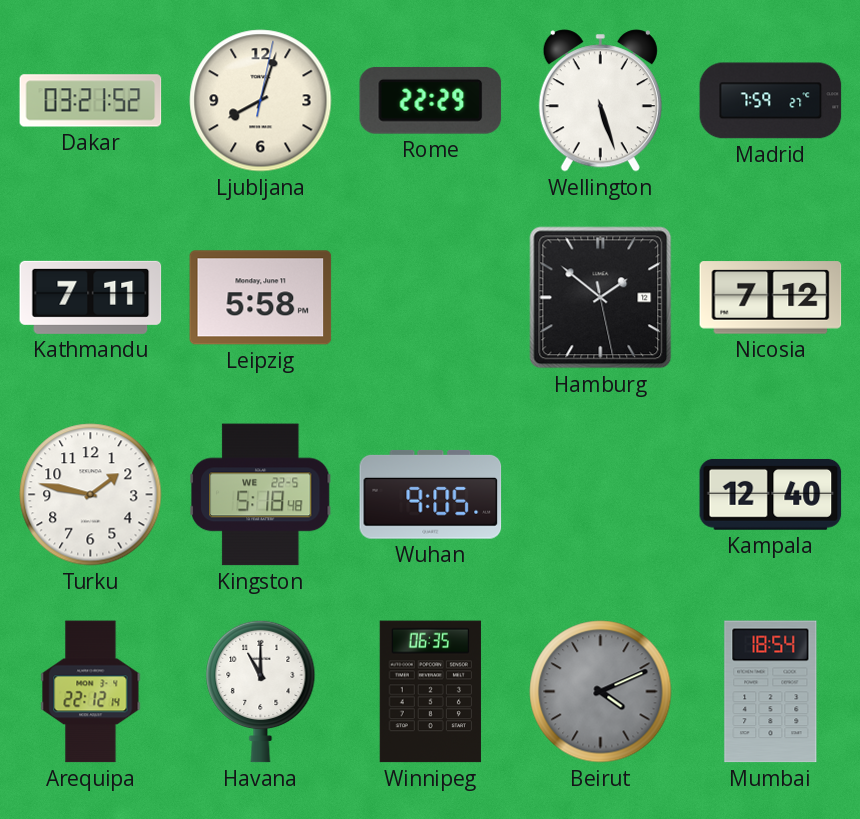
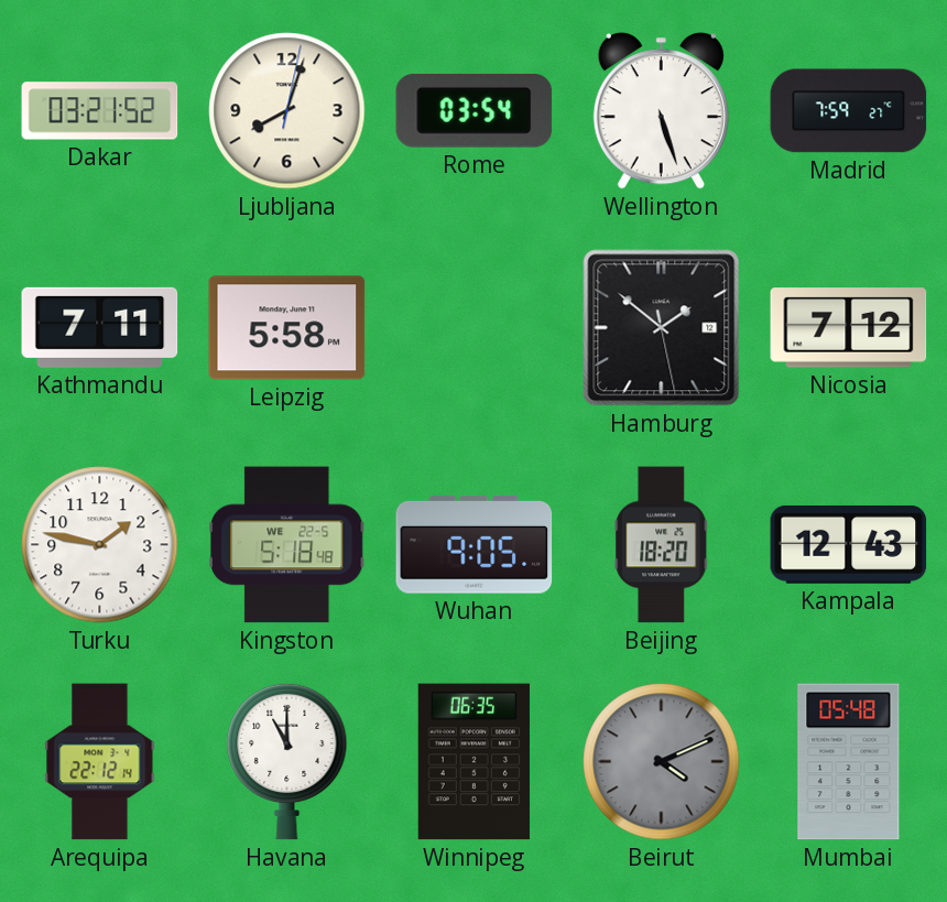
Rome: 22:29 -> 03:54 (475, 110)
Beijing: none -> 18:20 (662, 545)
Kampala: 12:40 -> 12:43 (849, 544)
Mumbai: 18:54 -> 05:48 (849, 762)
